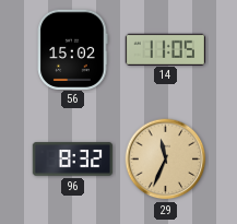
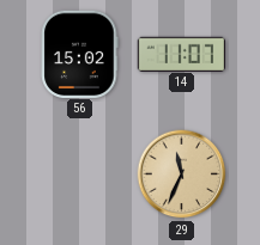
14: 11:05 -> 11:07 (181, 54)
96: 8:32 -> none (73, 160)
